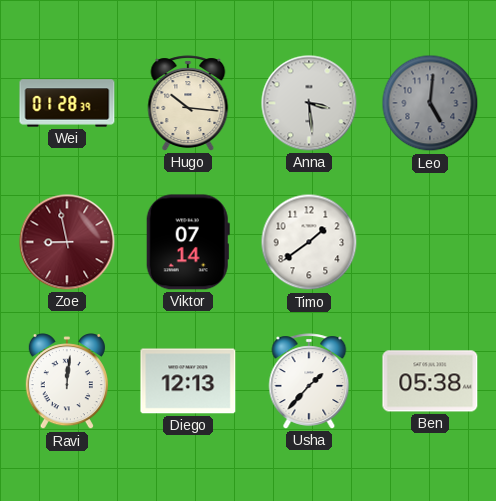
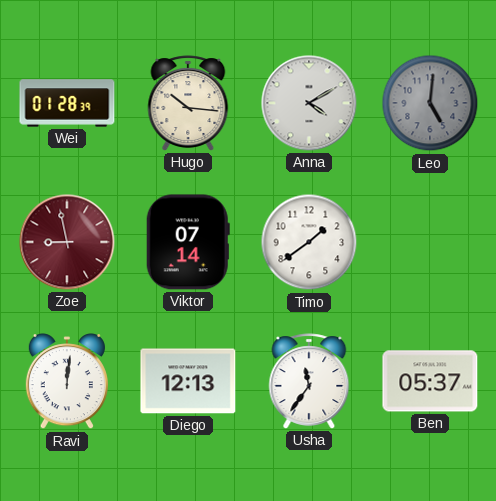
Anna: 3:29 -> 4:10 (309, 103)
Usha: 1:37 -> 11:36 (309, 381)
Ben: 05:38 -> 05:37 (430, 381)
